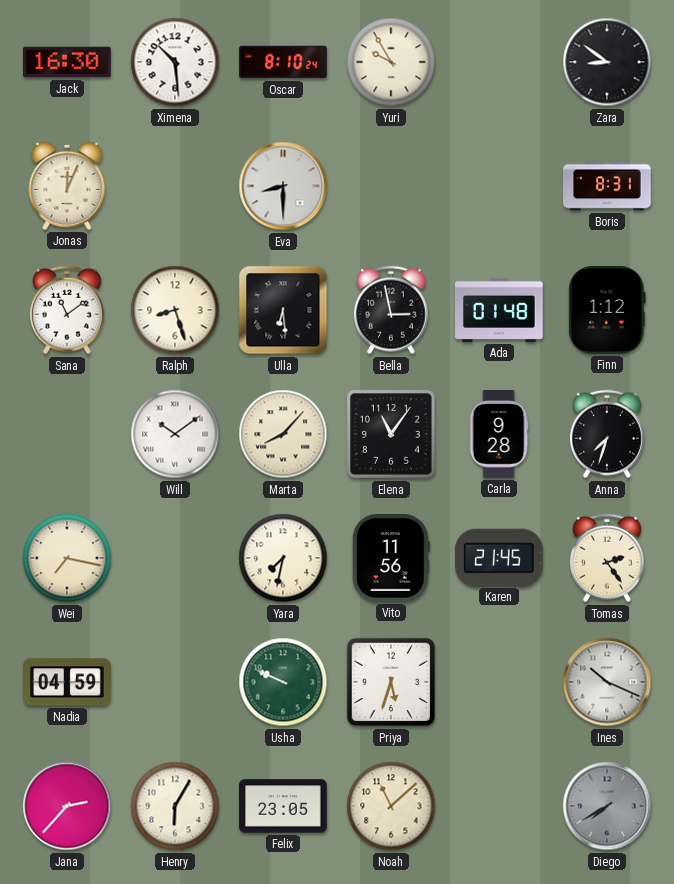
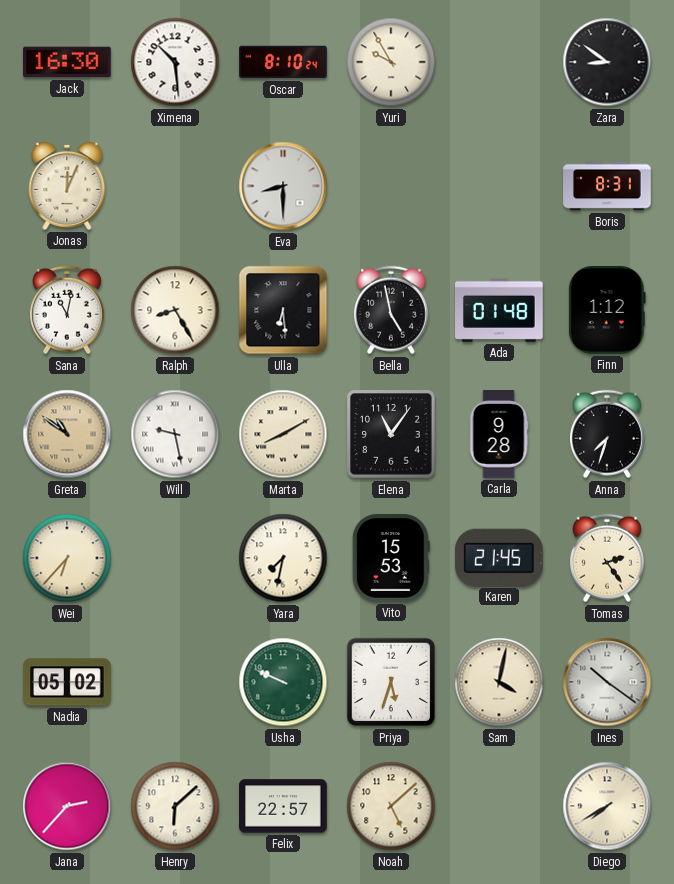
Sana: 11:09 -> 11:02 (67, 310)
Ralph: 8:27 -> 8:25 (175, 310)
Bella: 2:58 -> 4:58 (391, 310)
Greta: none -> 10:51 (67, 434)
Will: 10:09 -> 9:28 (175, 434)
Marta: 8:07 -> 8:10 (283, 434)
Wei: 7:17 -> 6:37 (67, 558)
Vito: 11:56 -> 15:53 (391, 558)
Nadia: 04:59 -> 05:02 (67, 682)
Sam: none -> 4:02 (499, 682)
Ines: 10:19 -> 10:21 (607, 682)
Henry: 6:05 -> 6:08 (175, 806)
Felix: 23:05 -> 22:57 (283, 806)
Noah: 11:08 -> 5:08 (391, 806)
Diego dial: grey -> cream (607, 806)
